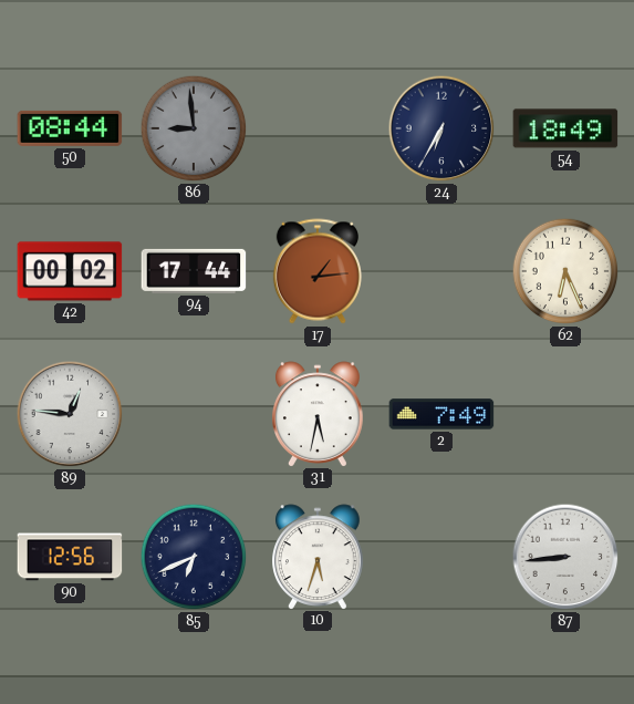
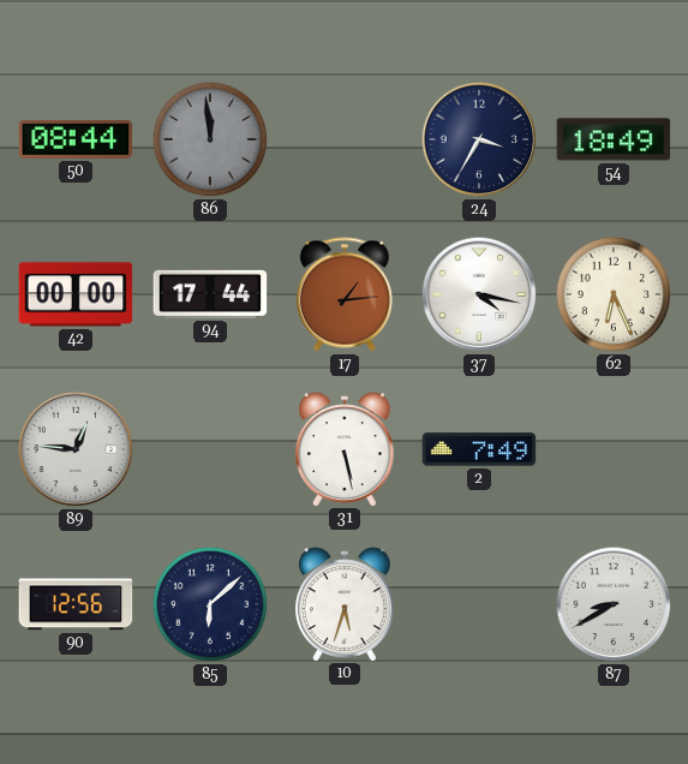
86: 8:59 -> 11:59 (210, 139)
24: 6:35 -> 3:35 (479, 139)
42: 00:02 -> 00:00 (76, 294)
37: none -> 4:17 (479, 294)
31: 5:32 -> 5:28 (346, 449)
85: 6:41 -> 6:08 (210, 604)
87: 8:44 -> 8:40 (614, 604)
